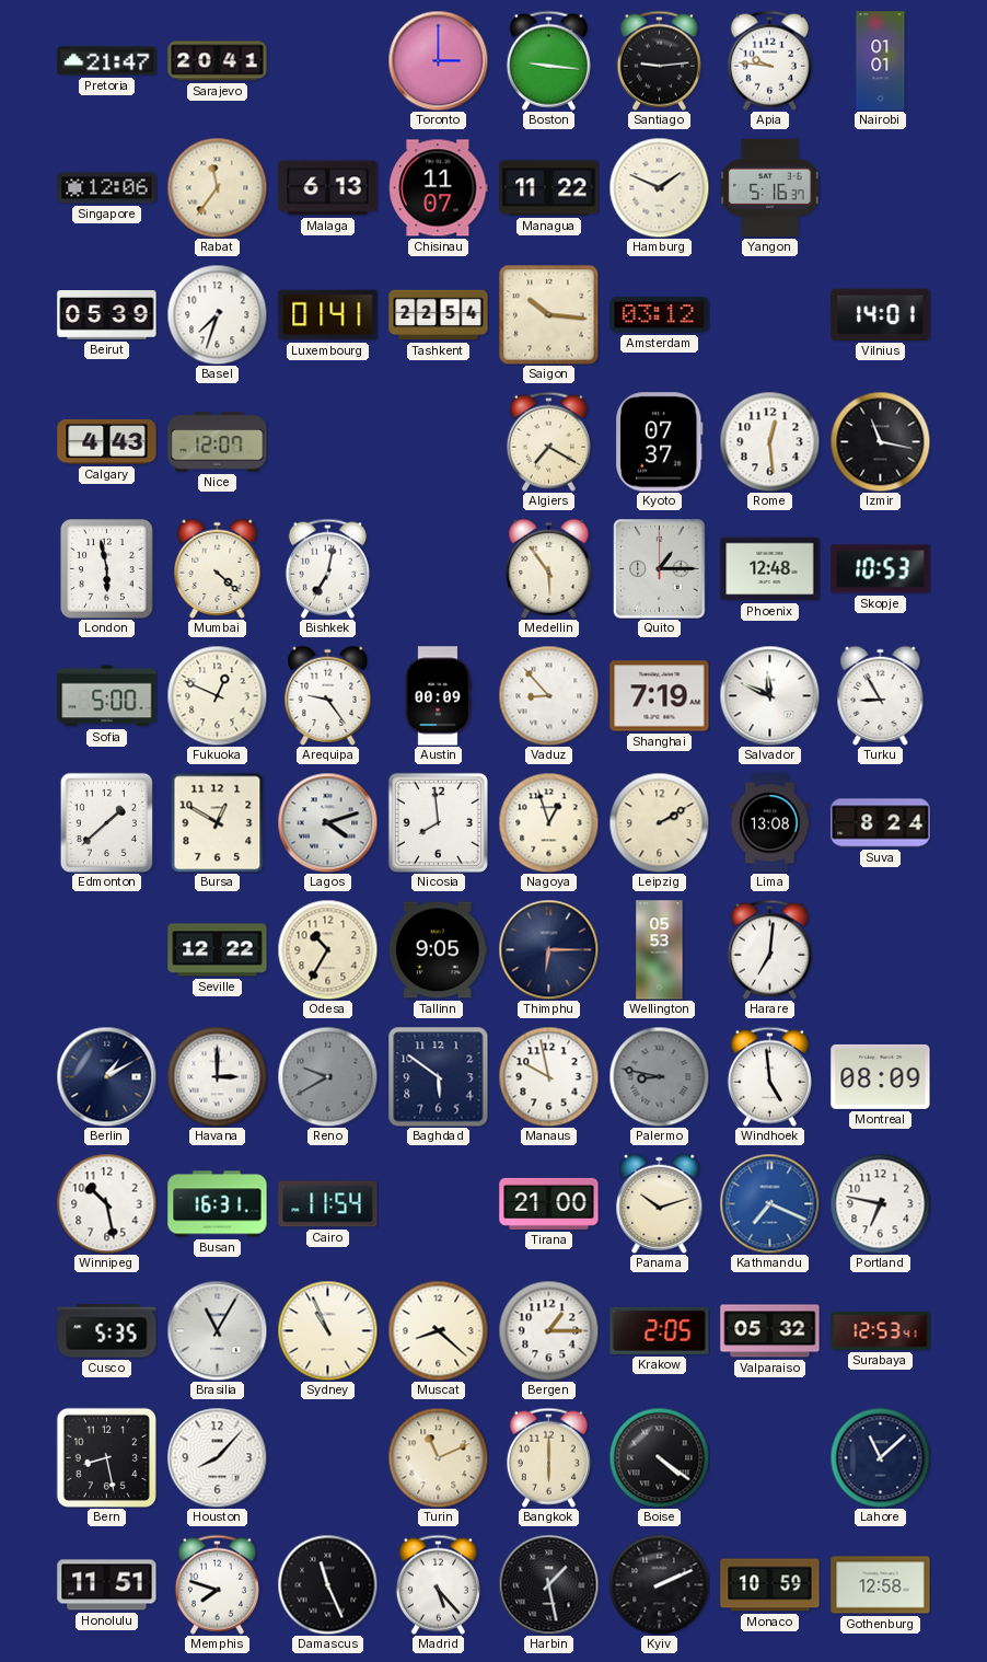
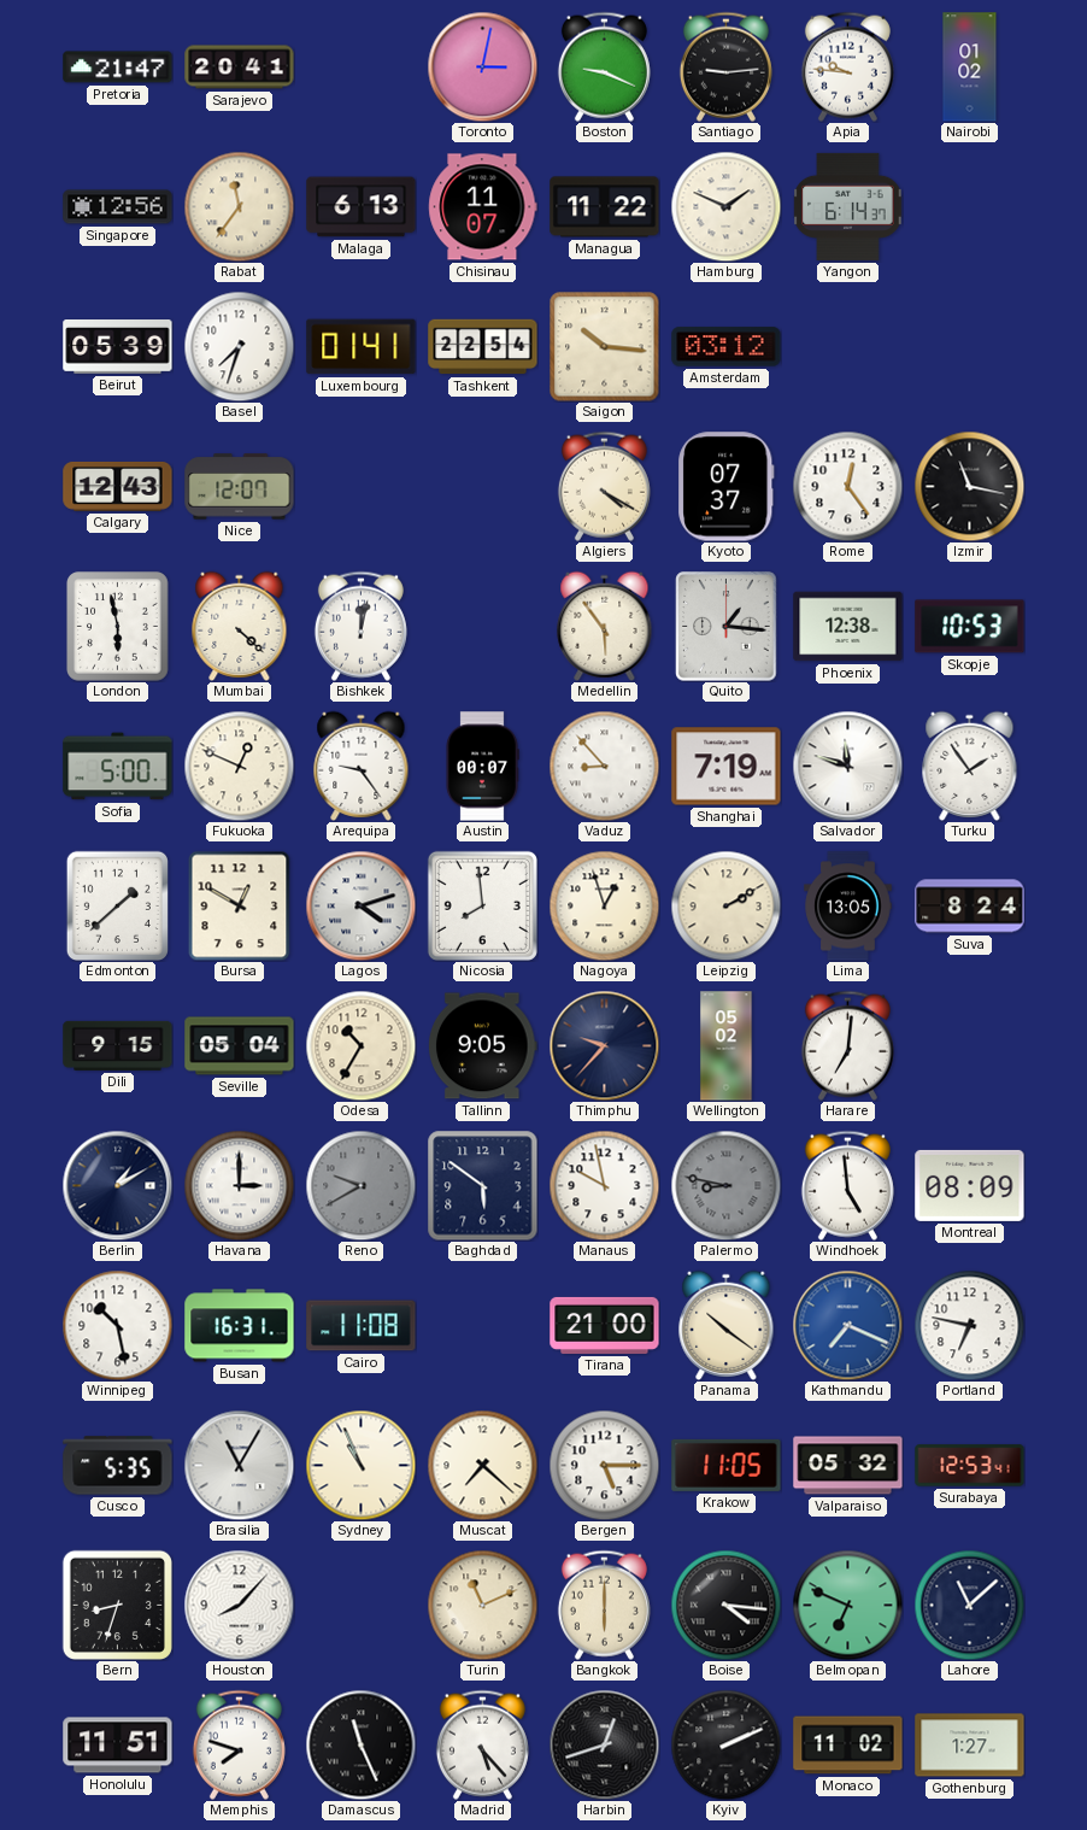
Toronto: 3:00 -> 3:02 (482, 66)
Boston: 9:16 -> 9:19 (604, 66)
Nairobi: 01:01 -> 01:02 (970, 68)
Singapore: 12:06 -> 12:56 (118, 207)
Yangon: 5:16 -> 6:14 (848, 206)
Vilnius: 14:01 -> none (881, 314)
Calgary: 4:43 -> 12:43 (118, 486)
Algiers: 7:20 -> 4:20 (604, 486)
Rome: 12:29 -> 12:24 (847, 486)
Bishkek: 7:02 -> 12:02 (360, 626)
Quito: 1:15 -> 1:16 (727, 627)
Phoenix: 12:48 -> 12:38 (848, 627)
Austin: 00:09 -> 00:07 (482, 767)
Salvador: 11:49 -> 11:48 (847, 766)
Turku: 8:55 -> 1:54 (970, 766)
Lima: 13:08 -> 13:05 (848, 907)
Dili: none -> 9:15 (118, 1045)
Seville: 12:22 -> 05:04 (240, 1046)
Thimphu: 6:15 -> 9:37 (604, 1045)
Wellington: 05:53 -> 05:02 (727, 1046)
Cairo: 11:54 -> 11:08 (362, 1326)
Panama: 10:12 -> 10:21 (727, 1325)
Muscat: 8:22 -> 7:22 (482, 1465)
Bergen: 1:15 -> 5:15 (604, 1465)
Krakow: 2:05 -> 11:05 (727, 1465)
Bern: 8:28 -> 8:33 (117, 1605)
Boise: 4:21 -> 4:16 (725, 1605)
Belmopan: none -> 6:49 (847, 1605)
Harbin: 1:28 -> 12:42 (604, 1744)
Monaco: 10:59 -> 11:02 (848, 1746)
Gothenburg: 12:58 -> 1:27 (970, 1746)
